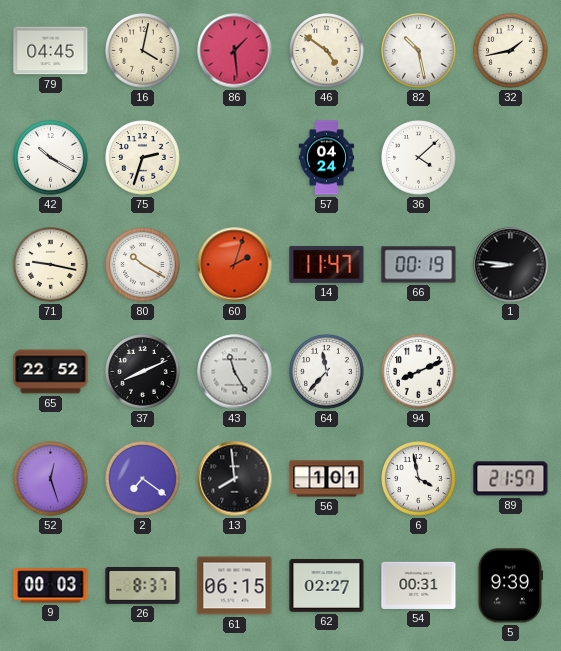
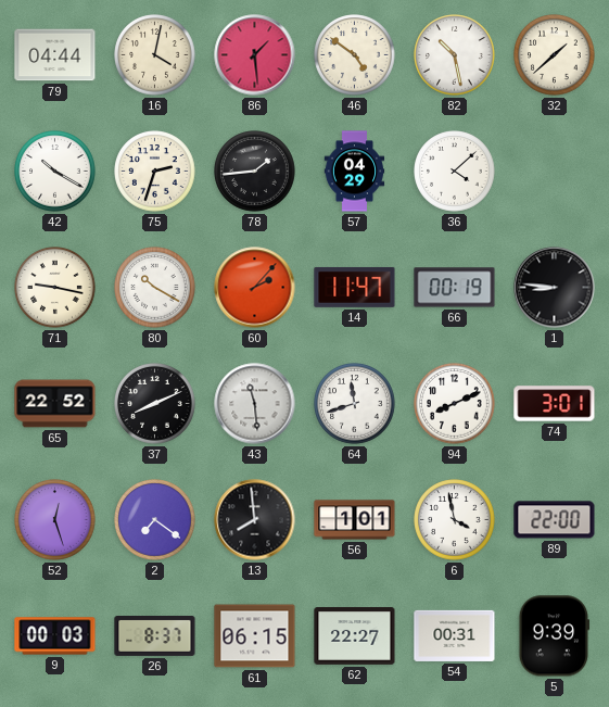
79: 04:45 -> 04:44 (55, 55)
32: 1:43 -> 1:38 (555, 55)
78: none -> 1:44 (255, 172)
57: 04:24 -> 04:29 (355, 172)
60: 2:03 -> 2:07 (255, 288)
43: 11:25 -> 11:29 (255, 404)
64: 11:37 -> 11:42 (355, 404)
74: none -> 3:01 (555, 404)
89: 21:57 -> 22:00 (555, 520)
62: 02:27 -> 22:27 (355, 636)
